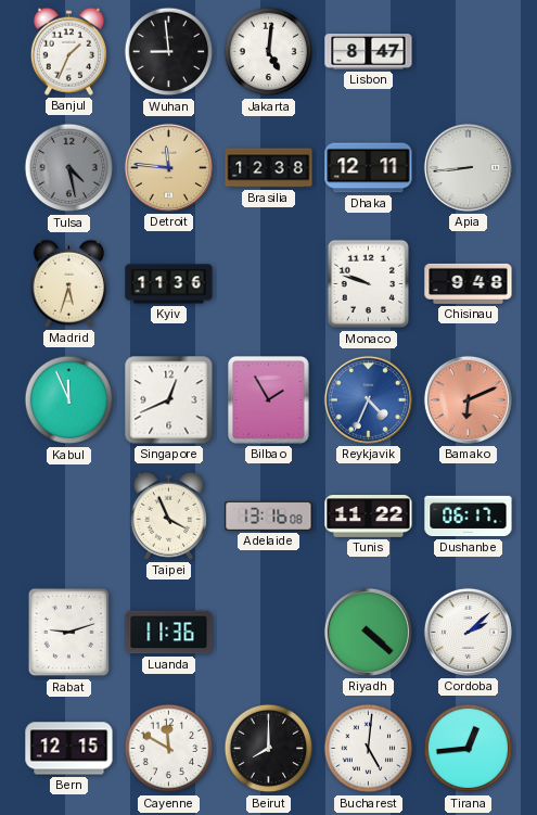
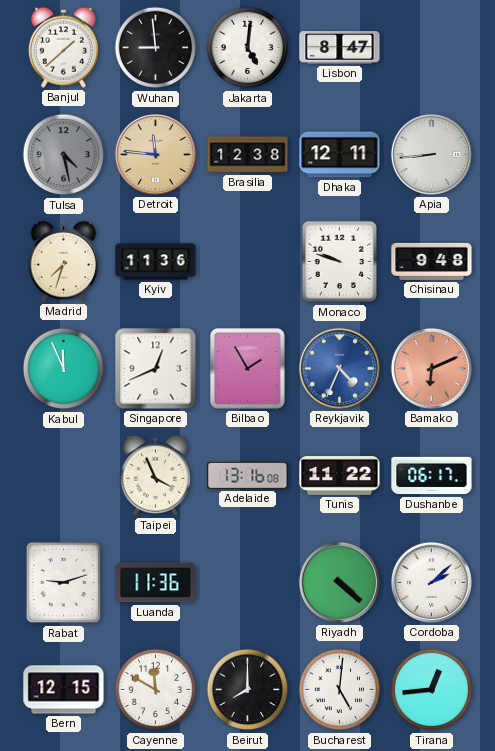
Banjul: 1:34 -> 1:38 (63, 47)
Madrid: 5:33 -> 7:33 (63, 261)
